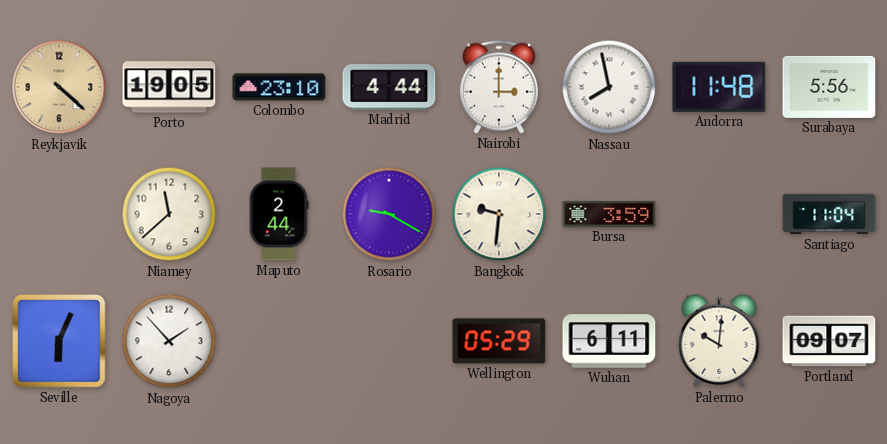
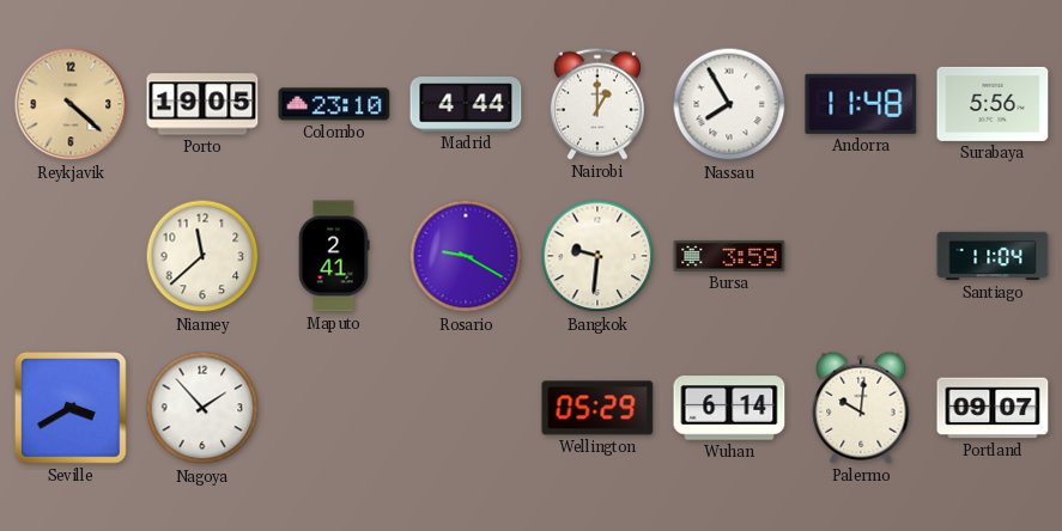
Nairobi: 3:00 -> 1:00 (597, 104)
Nassau: 7:58 -> 7:55 (729, 104)
Maputo: 2:44 -> 2:41 (334, 256)
Seville: 6:04 -> 3:40 (71, 408)
Wuhan: 6:11 -> 6:14 (729, 408)
